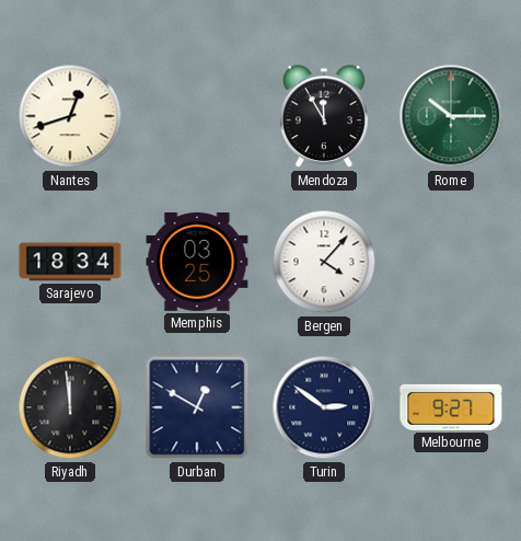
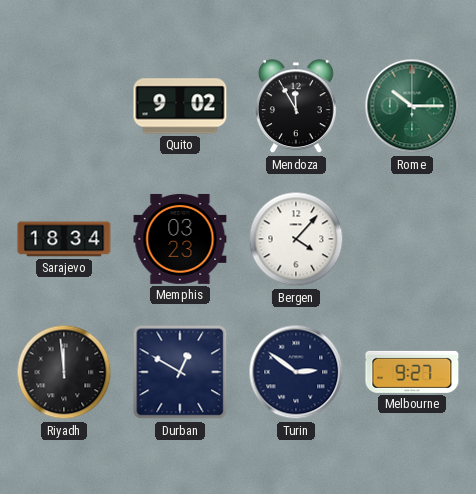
Nantes: 12:42 -> none (70, 116)
Quito: none -> 9:02 (180, 106)
Memphis: 03:25 -> 03:23 (180, 239)
